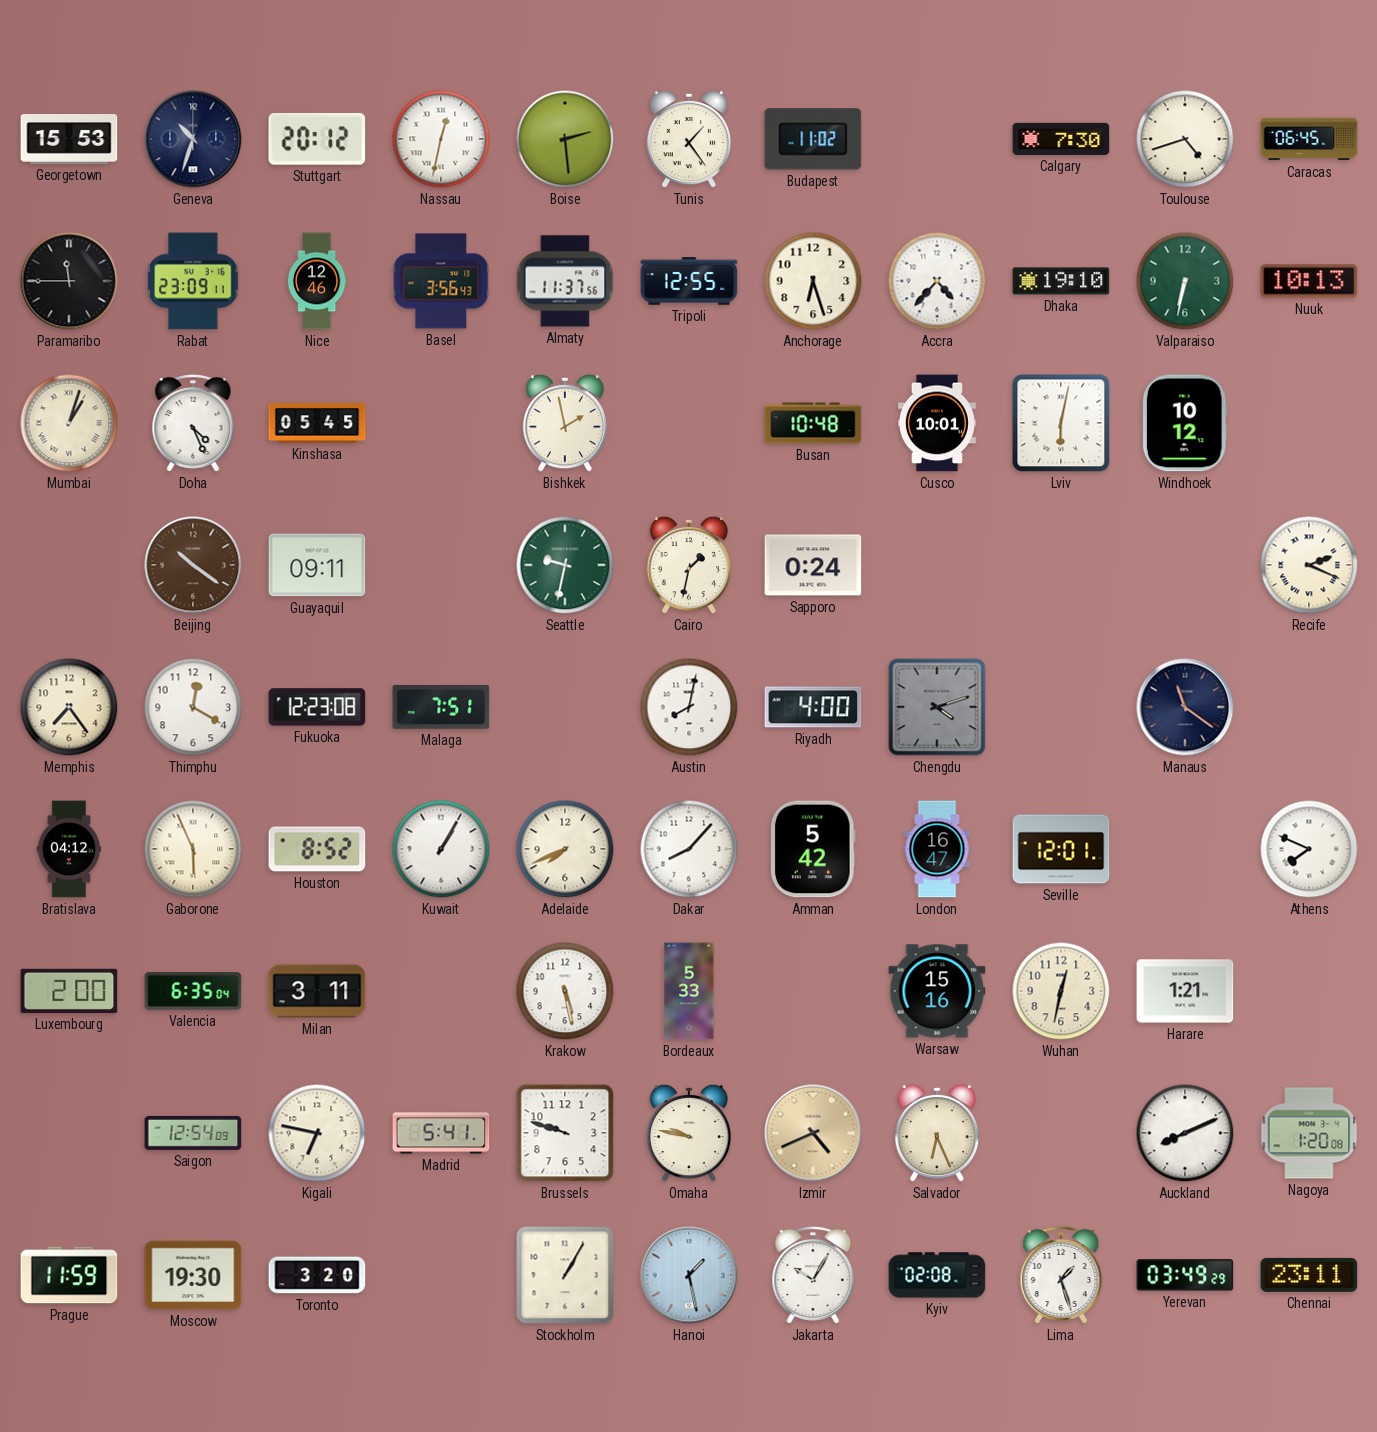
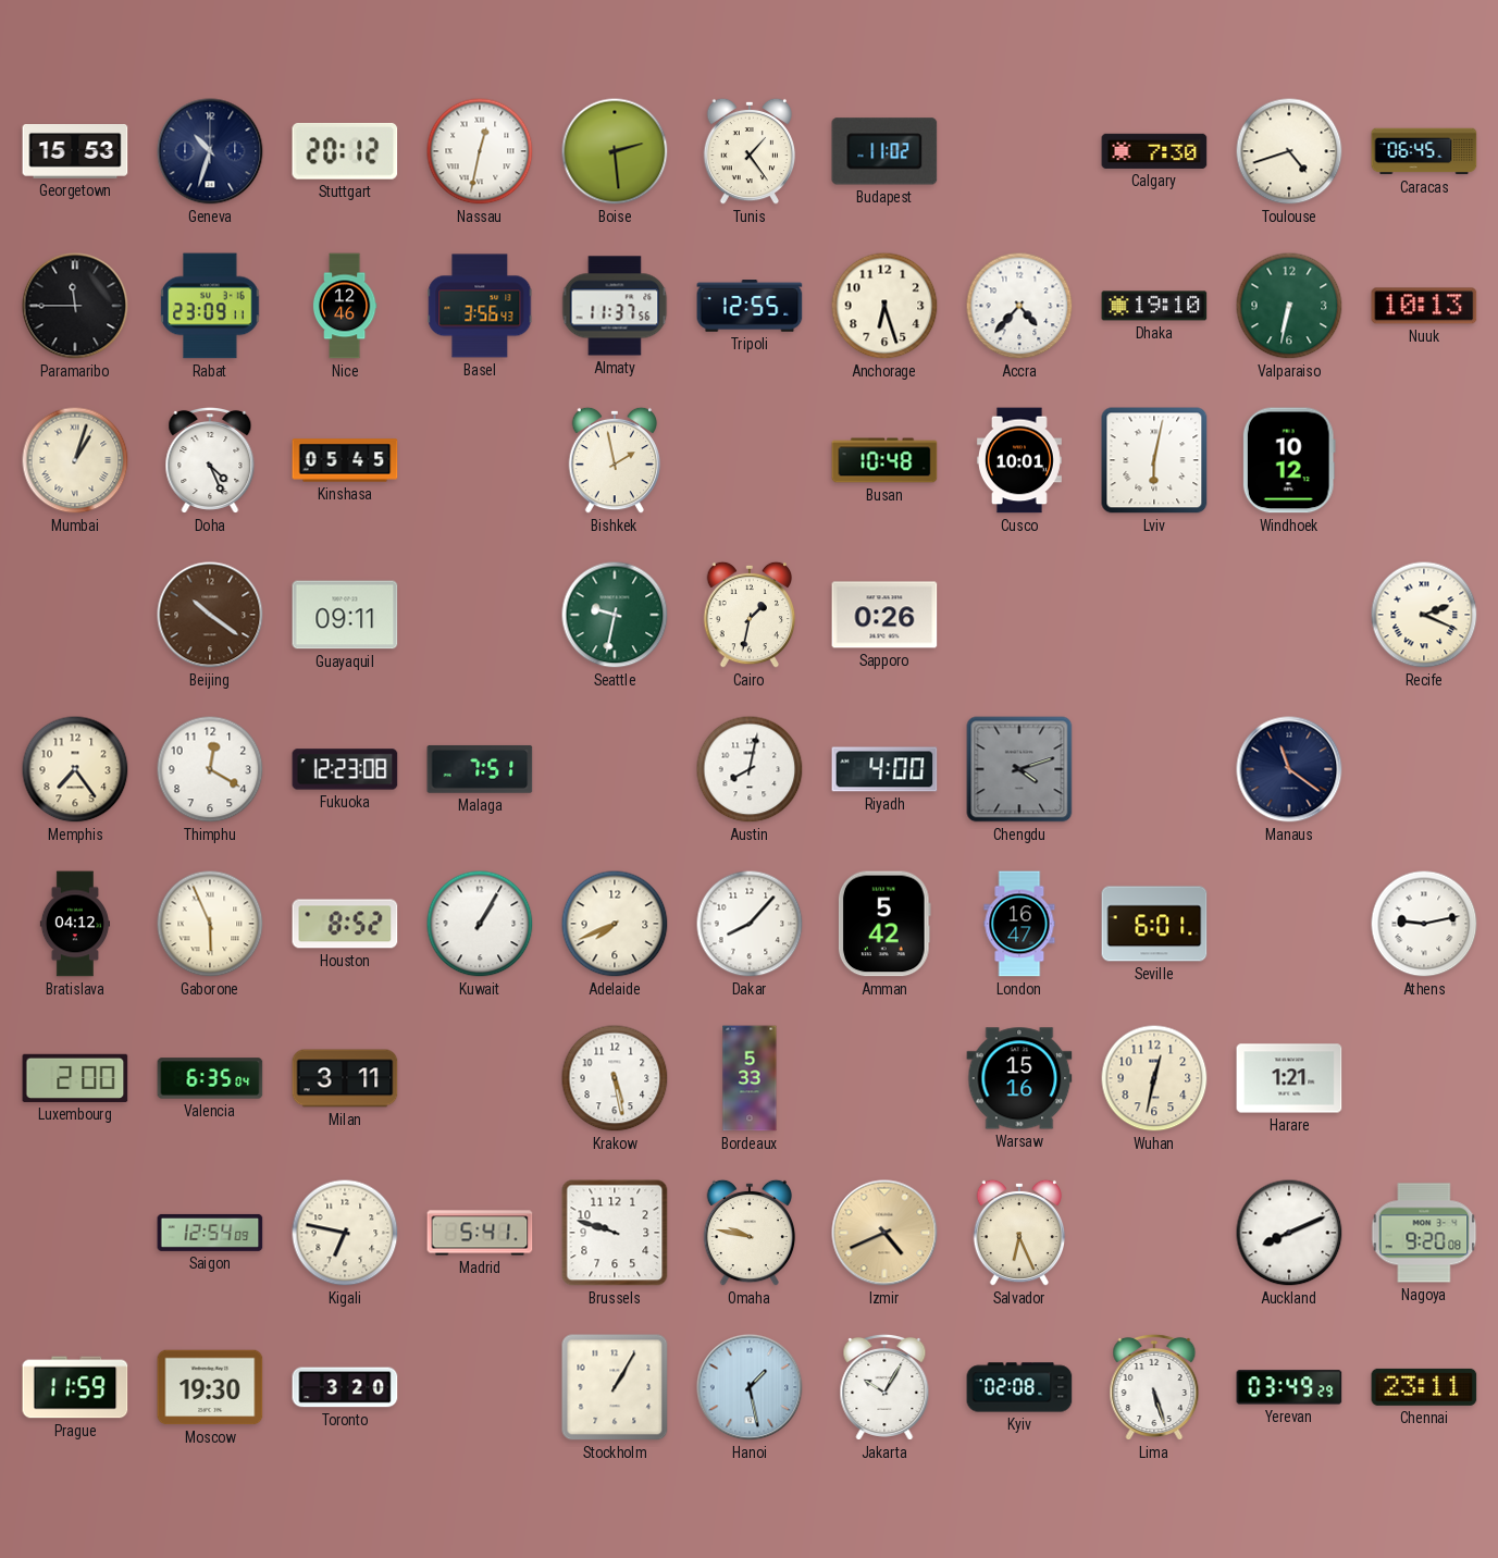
Sapporo: 0:24 -> 0:26 (884, 615)
Seville: 12:01 -> 6:01 (1154, 924)
Athens: 7:49 -> 9:13 (1424, 924)
Nagoya: 1:20 -> 9:20 (1424, 1233)
Lima: 1:27 -> 5:27 (1154, 1387)
